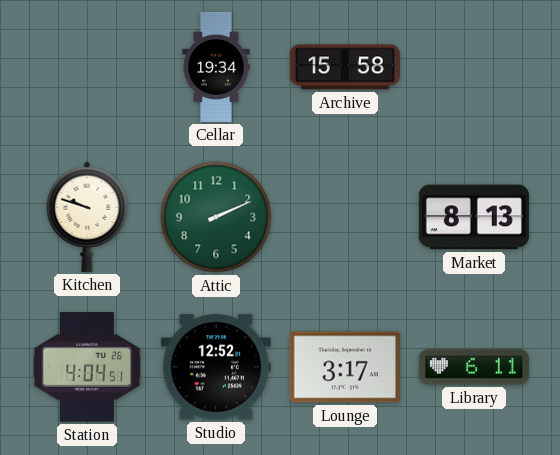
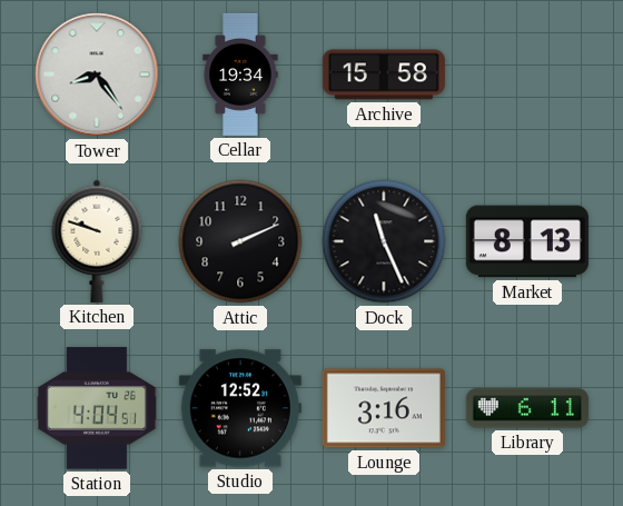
Tower: none -> 8:24 (97, 75)
Attic dial: green -> black (240, 241)
Dock: none -> 11:26 (384, 241)
Lounge: 3:17 -> 3:16 (384, 408)
